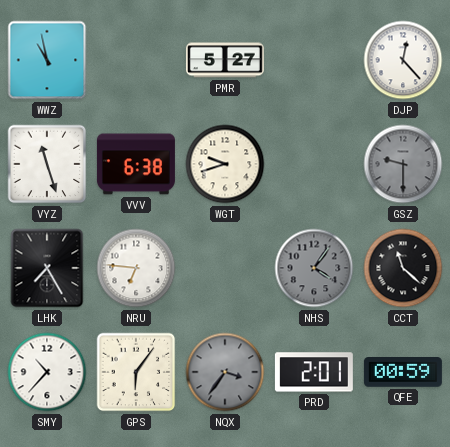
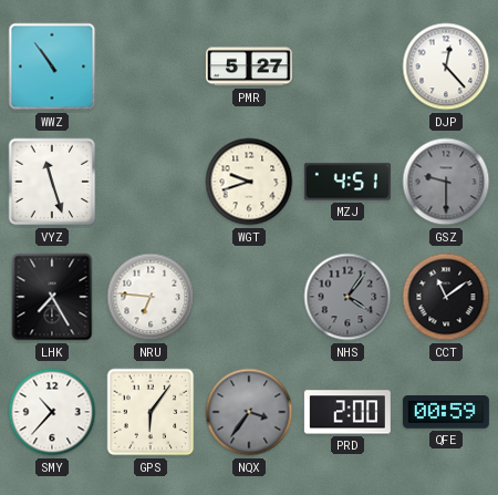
WWZ: 10:58 -> 10:54 (52, 66)
VVV: 6:38 -> none (136, 164)
MZJ: none -> 4:51 (347, 182)
CCT: 11:22 -> 11:09 (446, 297)
PRD: 2:01 -> 2:00 (347, 412)
